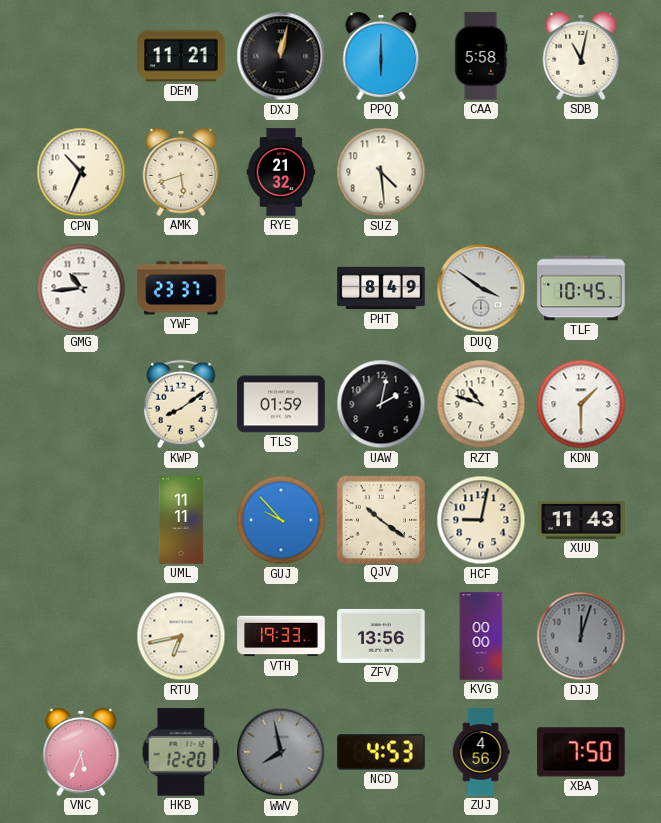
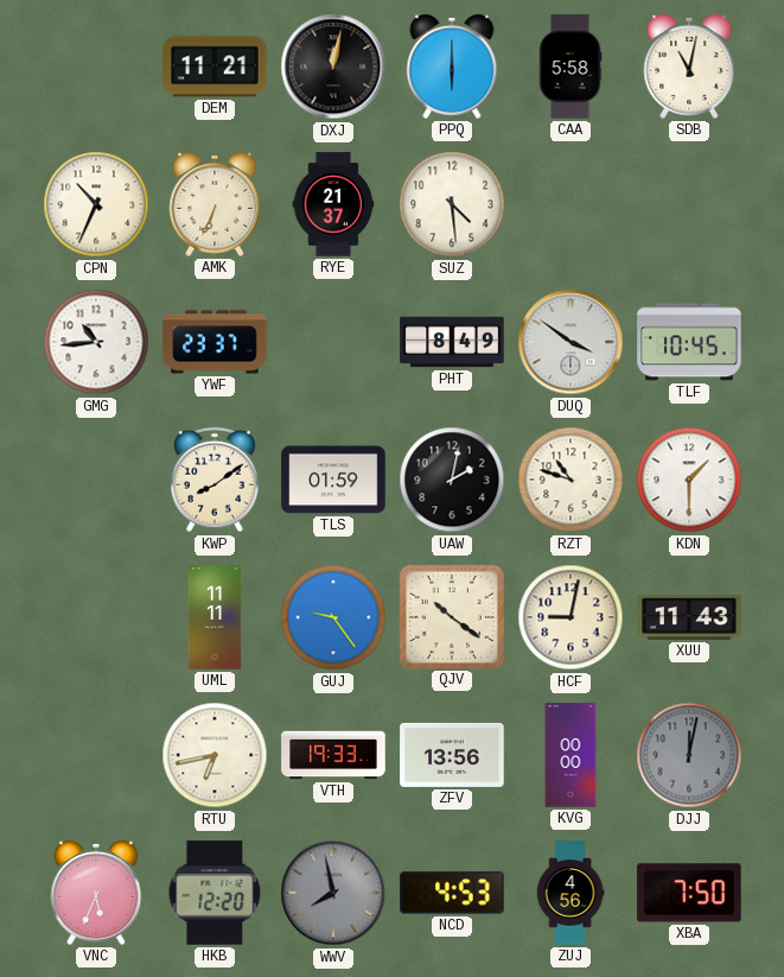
AMK: 5:42 -> 6:34 (215, 205)
RYE: 21:32 -> 21:37 (333, 204)
GUJ: 9:53 -> 9:24 (333, 617)
DJJ: 12:03 -> 12:02 (689, 755)
